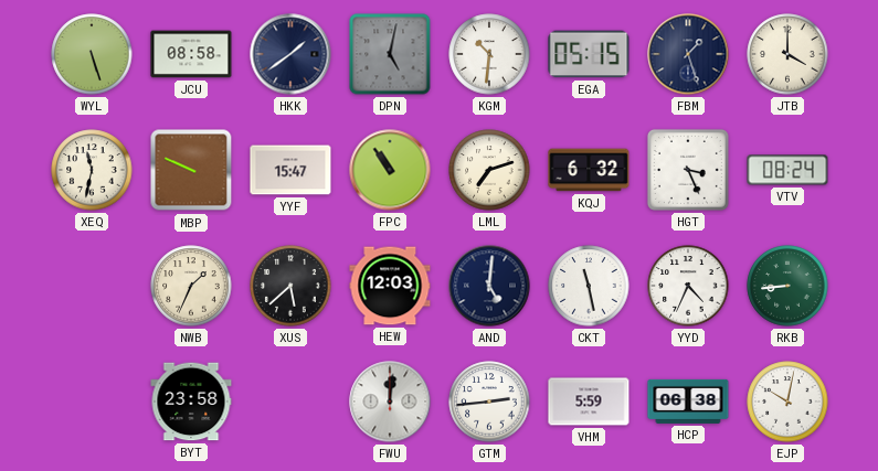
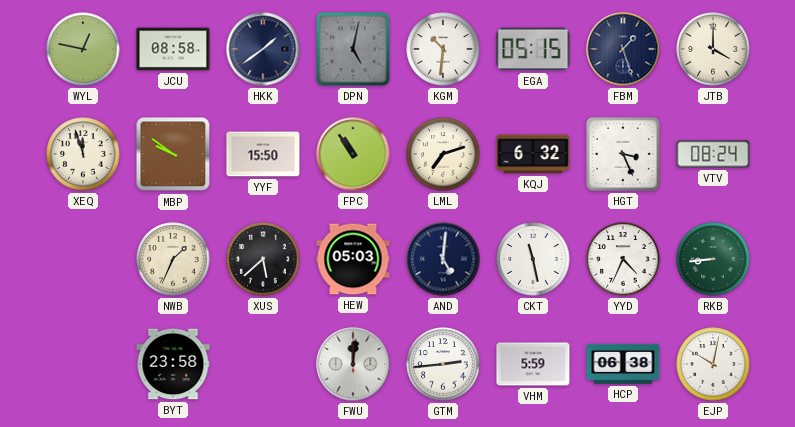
WYL: 5:27 -> 12:47 (83, 49)
XEQ: 11:32 -> 11:57 (83, 154)
MBP: 9:49 -> 9:51 (173, 154)
YYF: 15:47 -> 15:50 (263, 154)
HEW: 12:03 -> 05:03 (353, 259)
